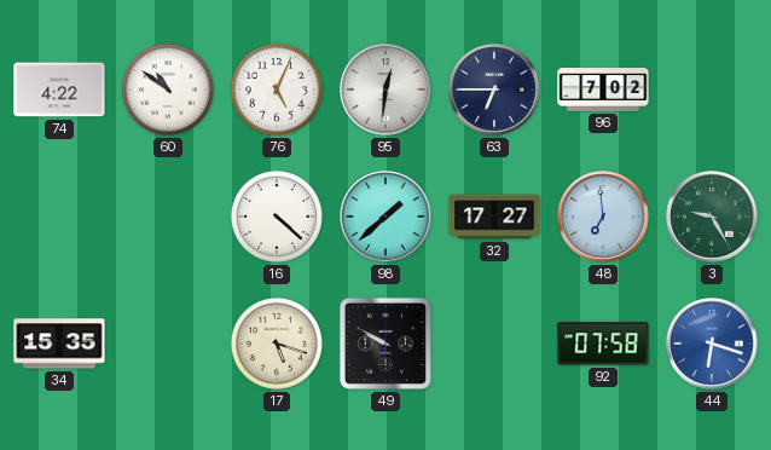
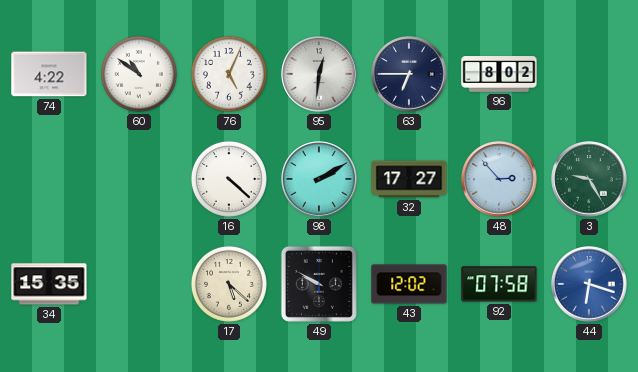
96: 7:02 -> 8:02 (499, 74)
98: 1:38 -> 2:10 (319, 179)
48: 6:59 -> 2:53 (499, 179)
17: 5:18 -> 5:22 (229, 284)
43: none -> 12:02 (409, 284)
